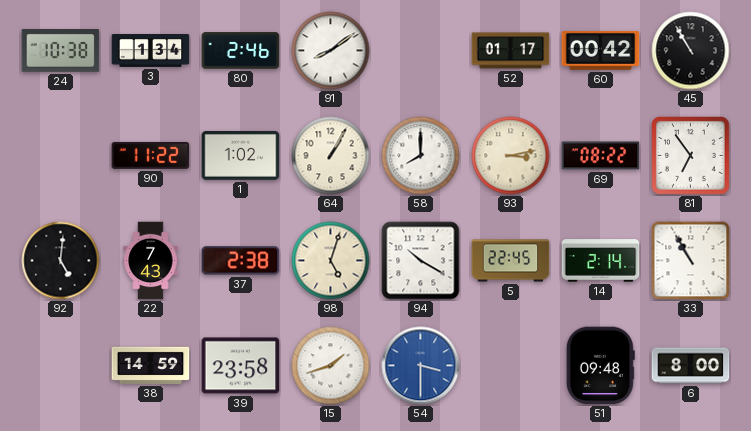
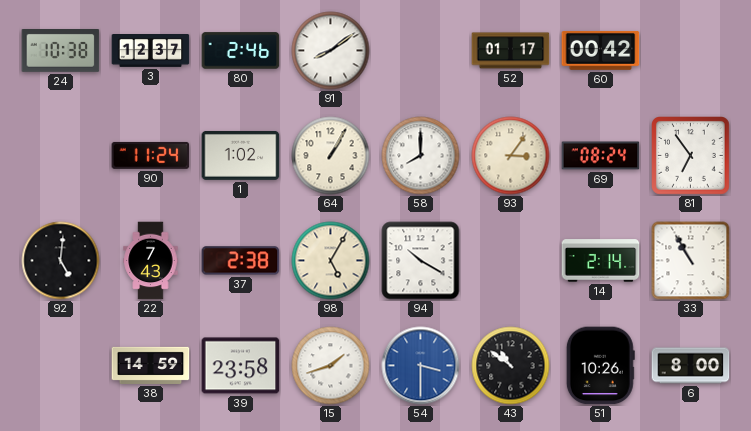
3: 1:34 -> 12:37 (151, 51)
45: 10:55 -> none (691, 51)
90: 11:22 -> 11:24 (151, 155)
93: 3:13 -> 3:06 (511, 156)
69: 08:22 -> 08:24 (601, 156)
98: 5:03 -> 5:05 (331, 261)
5: 22:45 -> none (511, 261)
43: none -> 10:51 (511, 366)
51: 09:48 -> 10:26 (600, 366)
